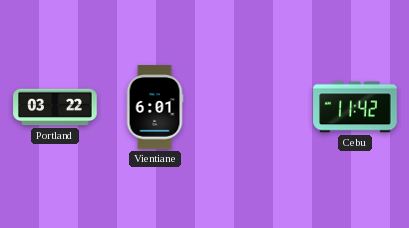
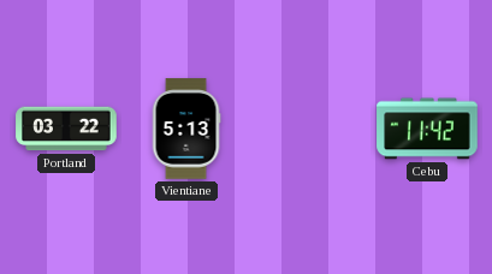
Vientiane: 6:01 -> 5:13 (186, 129)
